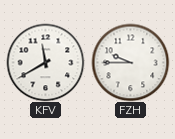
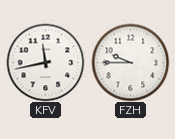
KFV: 11:40 -> 11:43 (45, 62)
